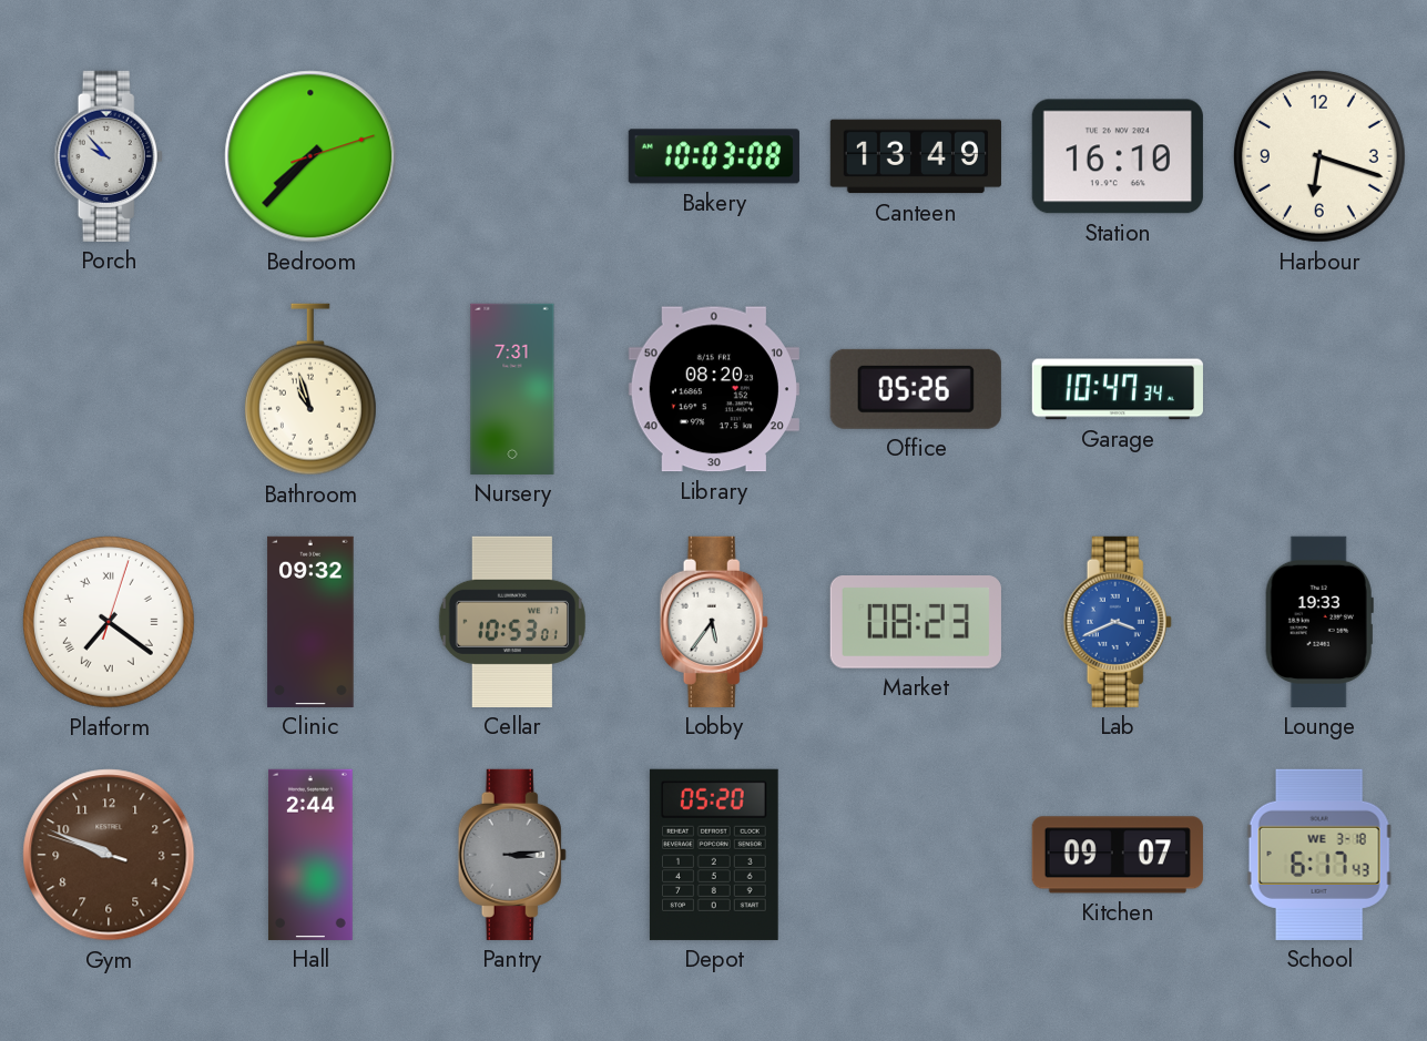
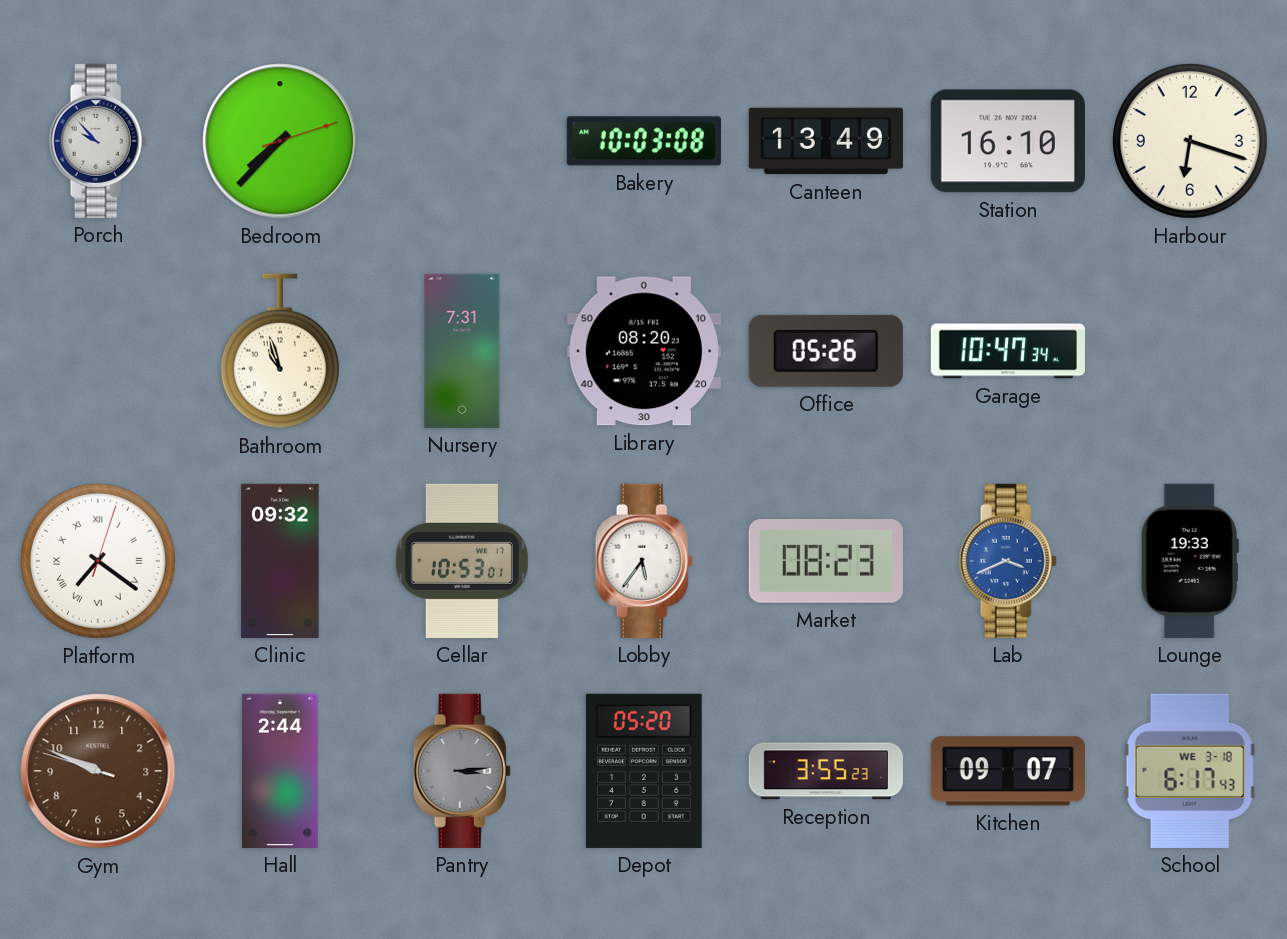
Reception: none -> 3:55 (826, 771)
